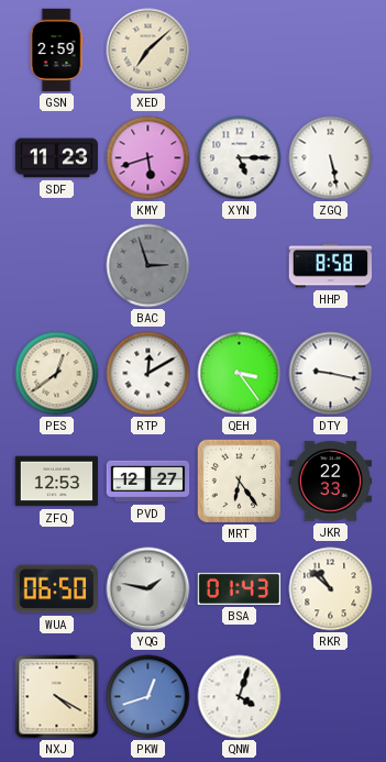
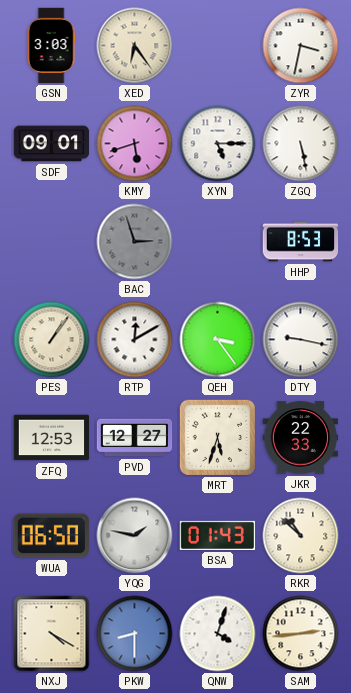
GSN: 2:59 -> 3:03 (51, 46)
XED: 7:08 -> 6:24 (135, 46)
ZYR: none -> 3:32 (301, 46)
SDF: 11:23 -> 09:01 (52, 144)
HHP: 8:58 -> 8:53 (301, 242)
PES: 12:39 -> 1:06 (52, 340)
MRT: 6:24 -> 5:33 (217, 437)
PKW: 12:42 -> 8:30 (135, 634)
SAM: none -> 2:44 (301, 634)
